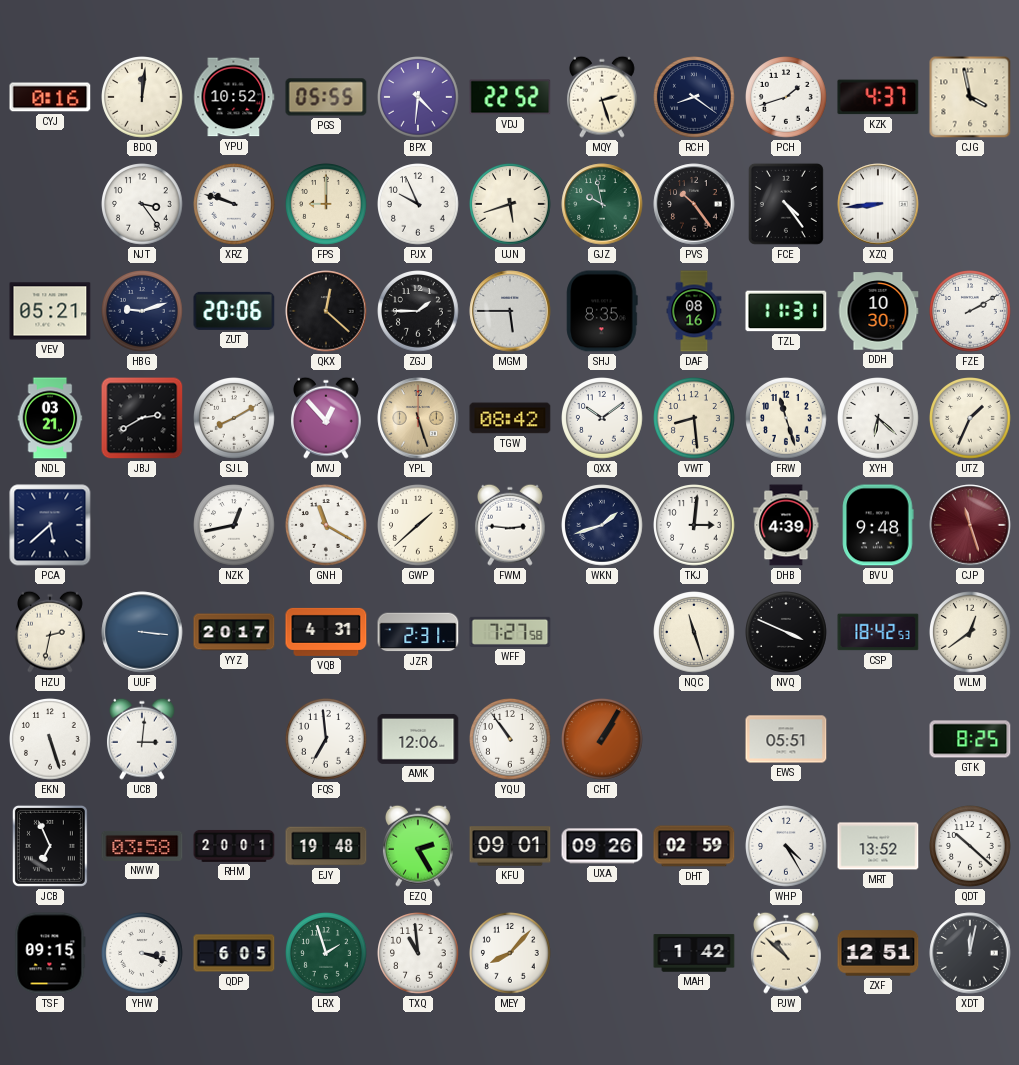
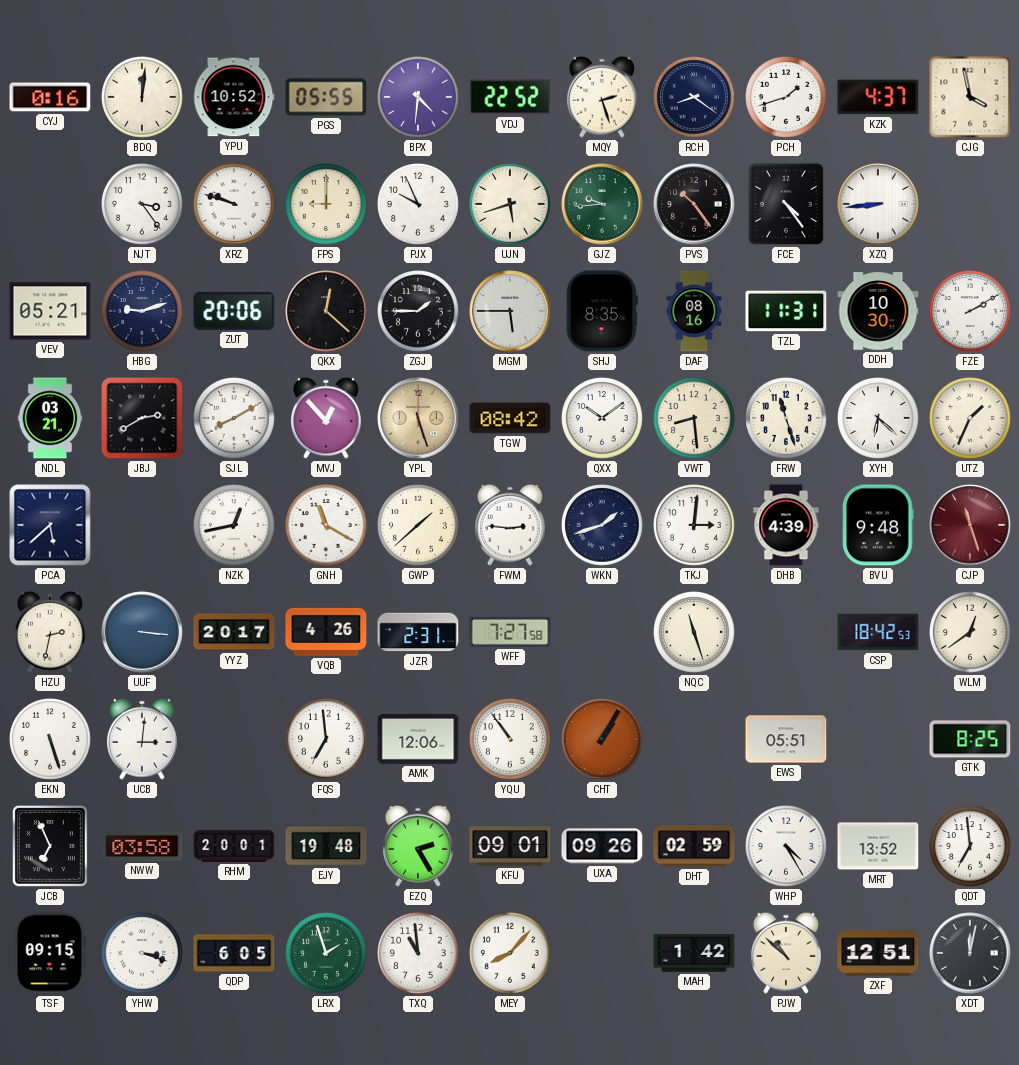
GJZ: 9:58 -> 9:44 (602, 204)
VQB: 4:31 -> 4:26 (326, 632)
NVQ: 3:49 -> none (786, 632)
QDT: 10:22 -> 6:59 (970, 846)
